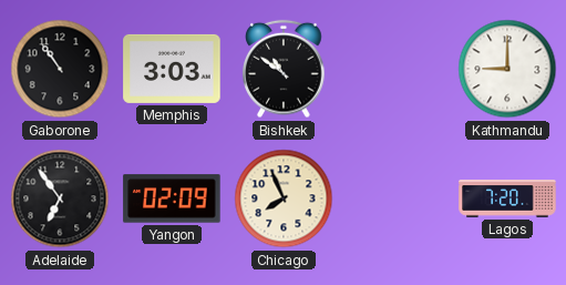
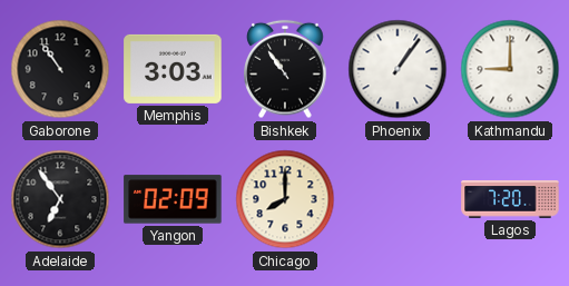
Bishkek: 10:51 -> 10:54 (285, 69)
Phoenix: none -> 1:06 (398, 69)
Chicago: 7:56 -> 8:00 (285, 199)
